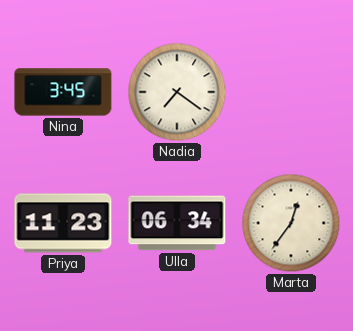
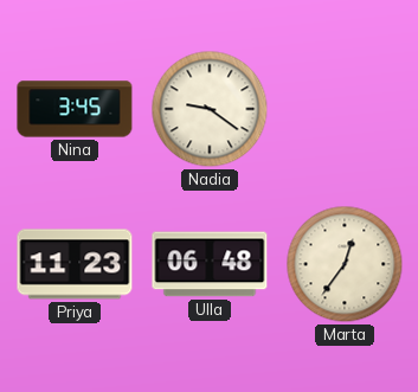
Nadia: 7:21 -> 9:21 (210, 109)
Ulla: 06:34 -> 06:48 (210, 264)
